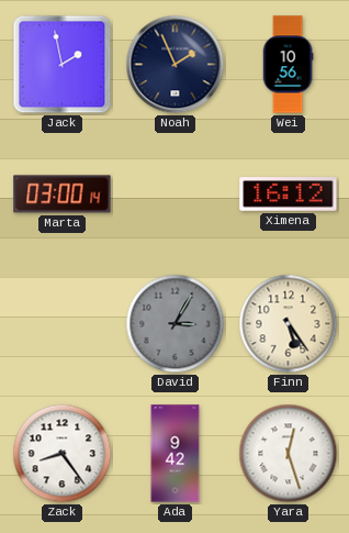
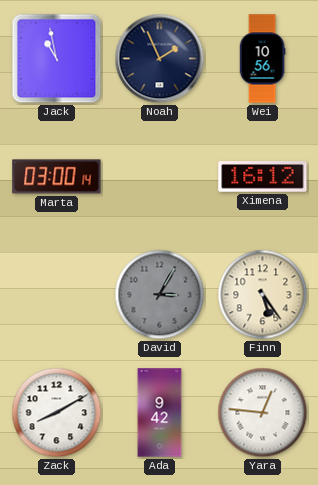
Jack: 1:58 -> 10:58 (57, 59)
Zack: 8:24 -> 8:10 (57, 413)
Yara: 12:27 -> 12:46 (263, 413)
